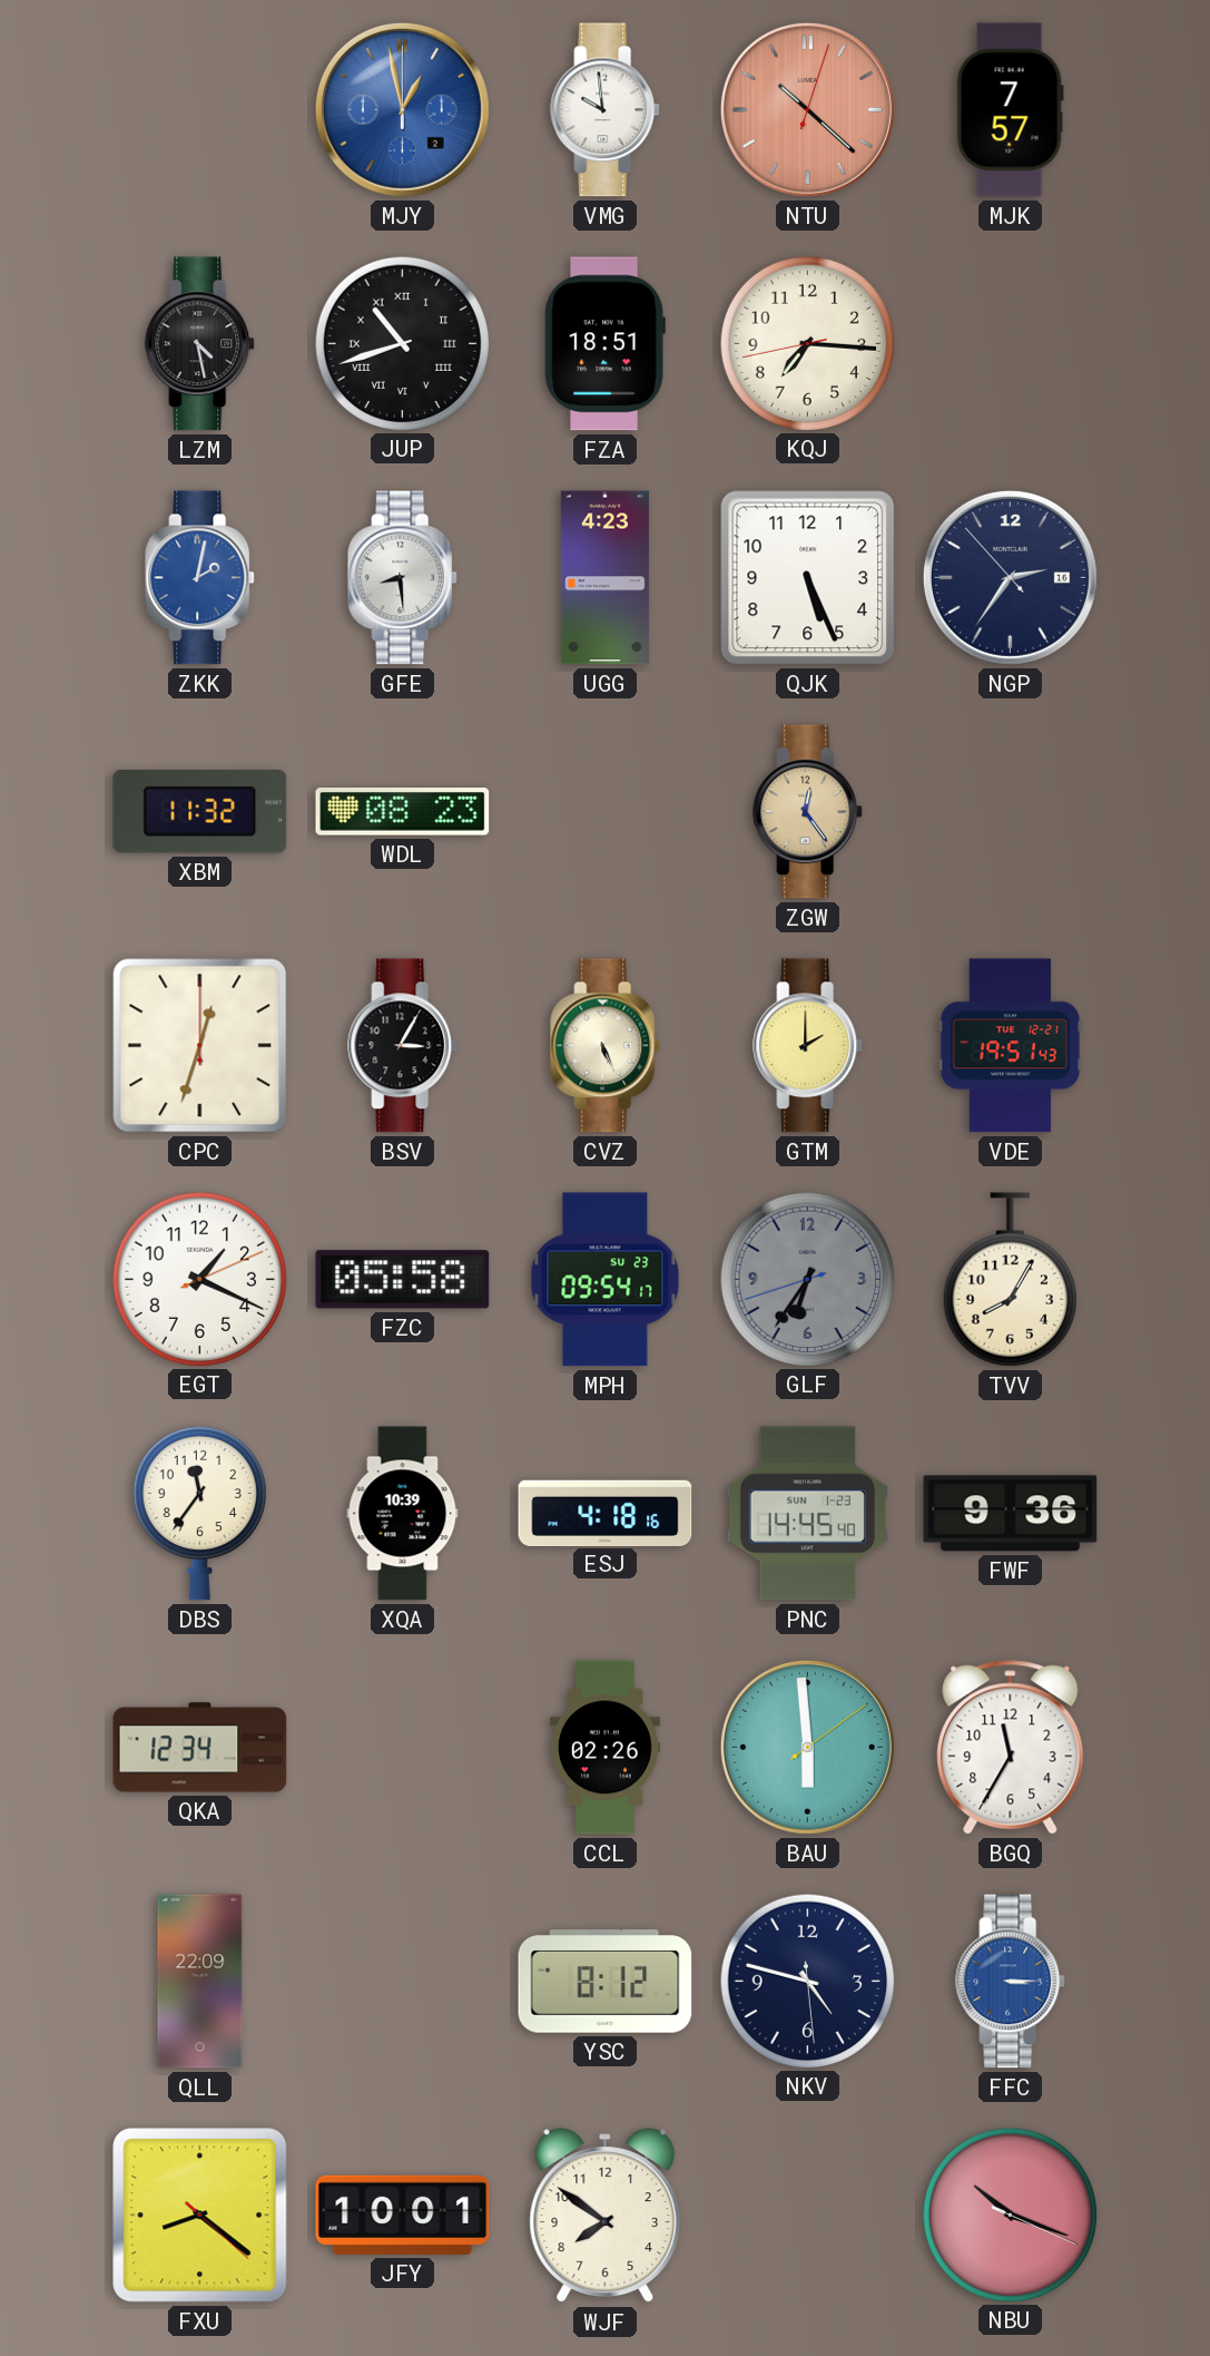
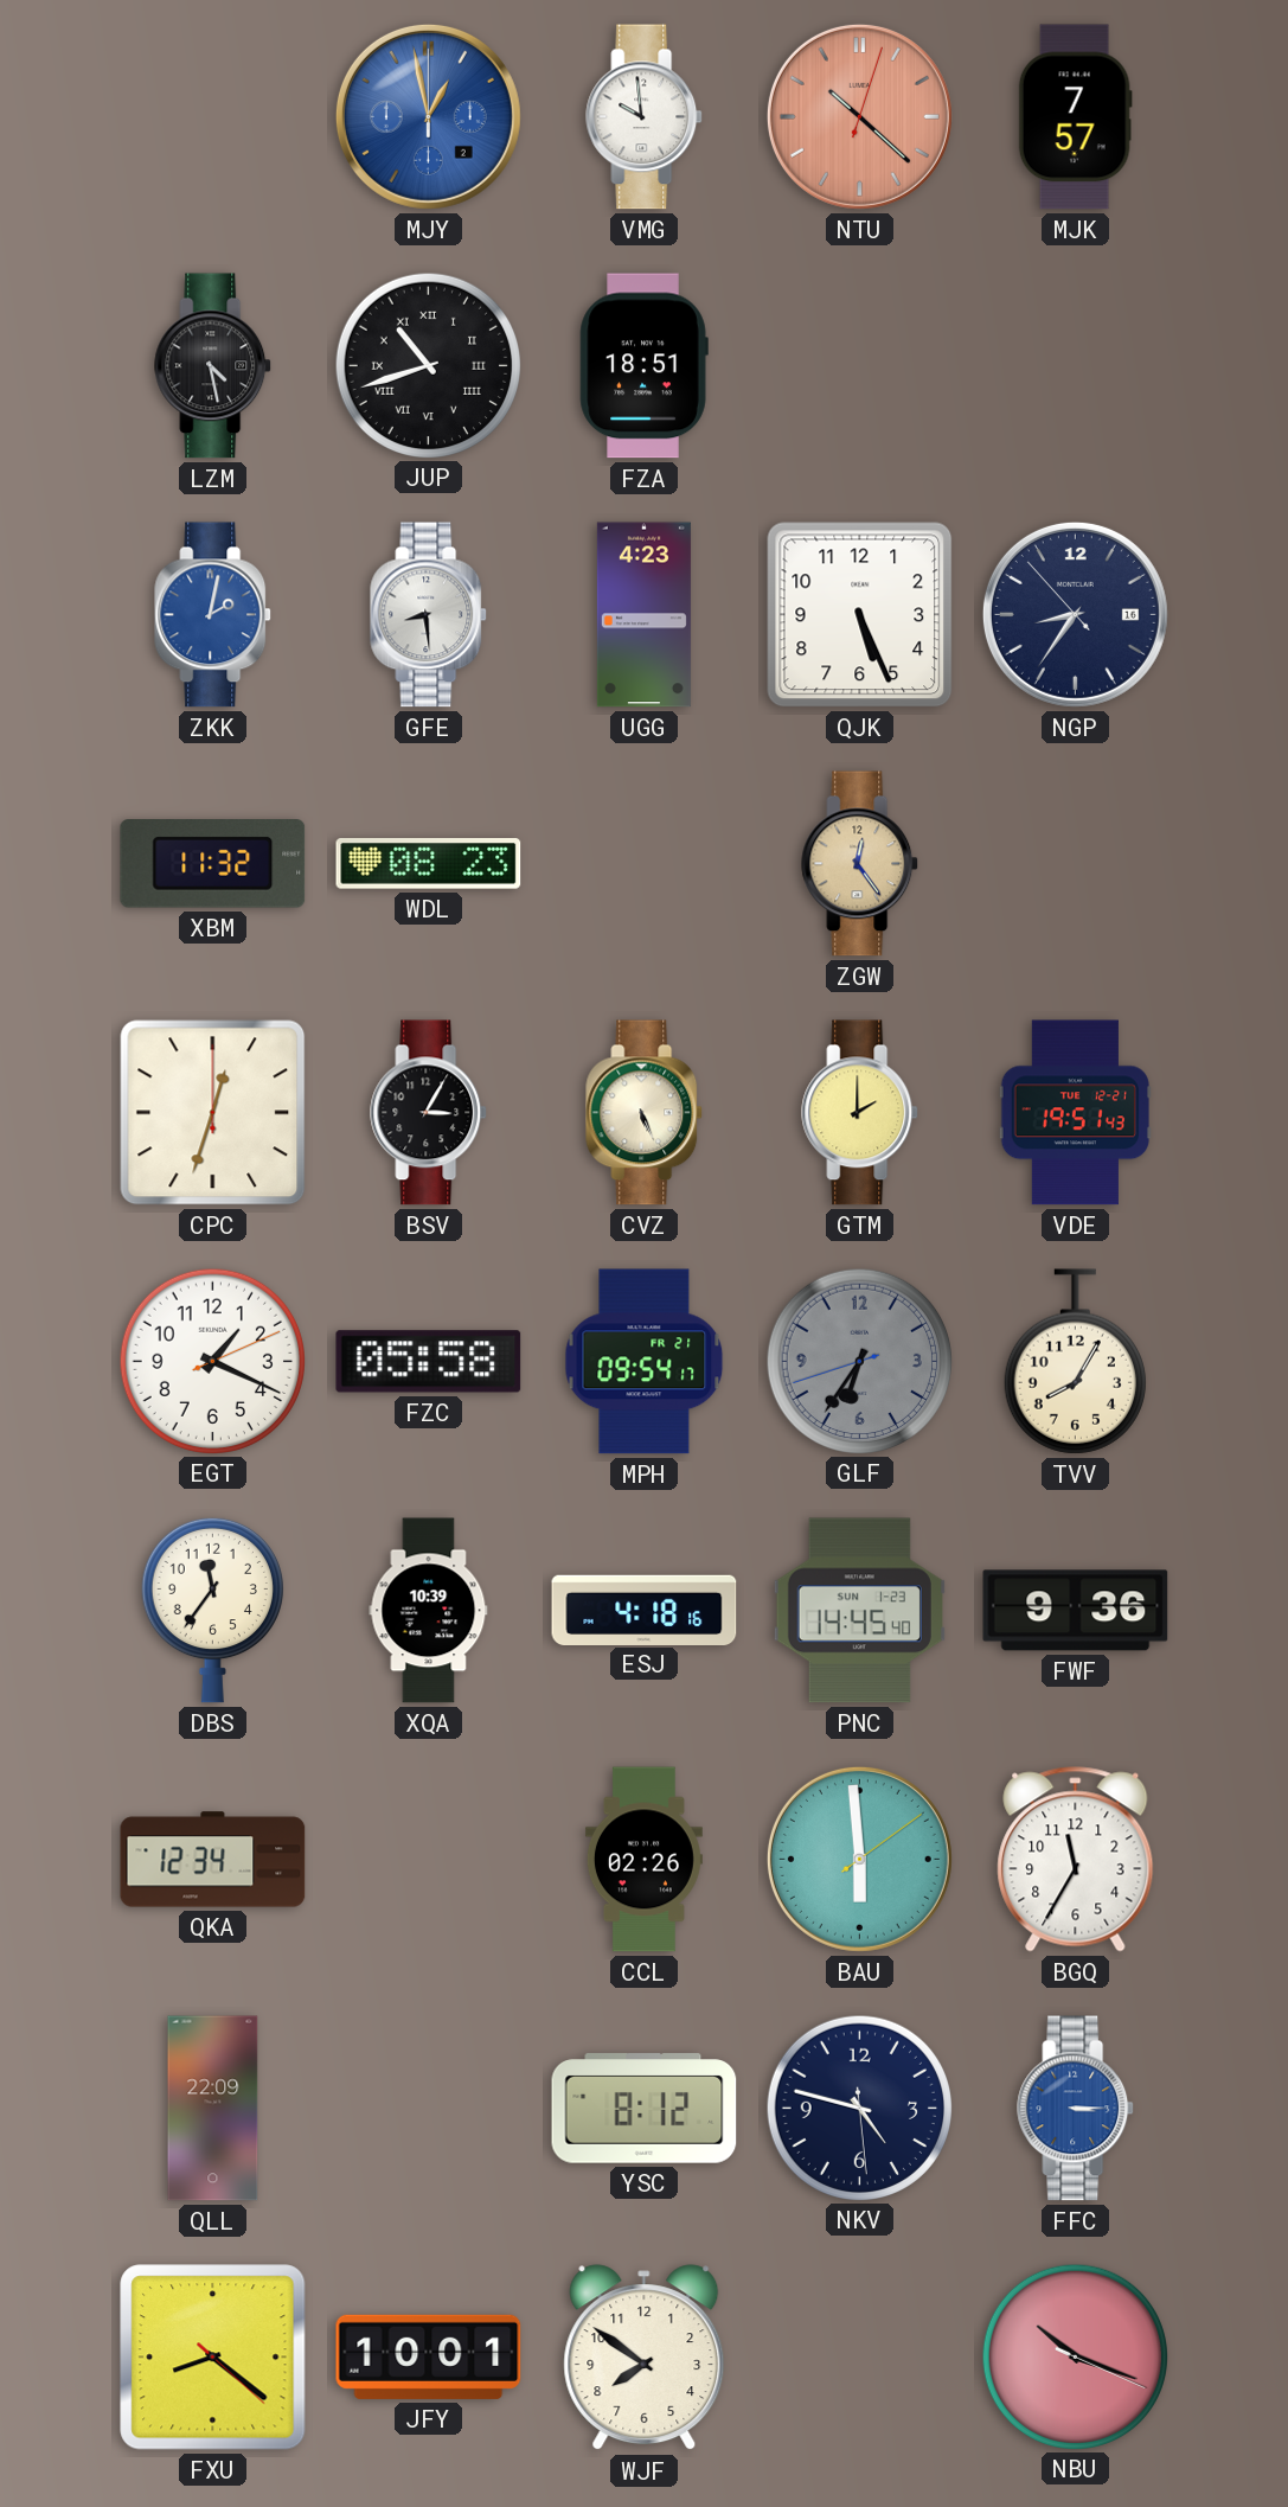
KQJ: 7:15 -> none (807, 343)
NGP: 2:35 -> 8:35 (1075, 614)
MPH date: SU 23 -> FR 21 (645, 1362)
